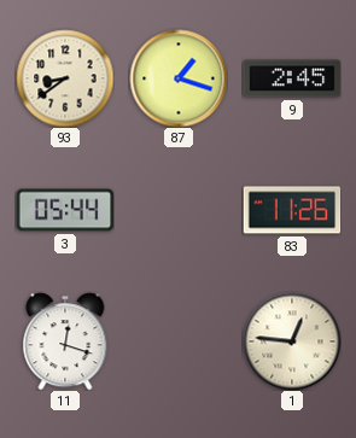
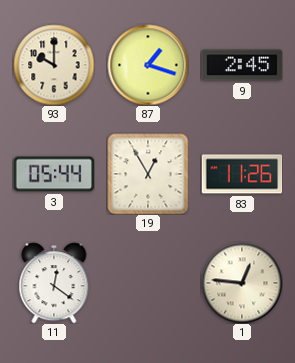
93: 8:39 -> 10:00 (54, 65)
19: none -> 12:55 (148, 174)
11: 12:18 -> 12:21 (54, 283)
